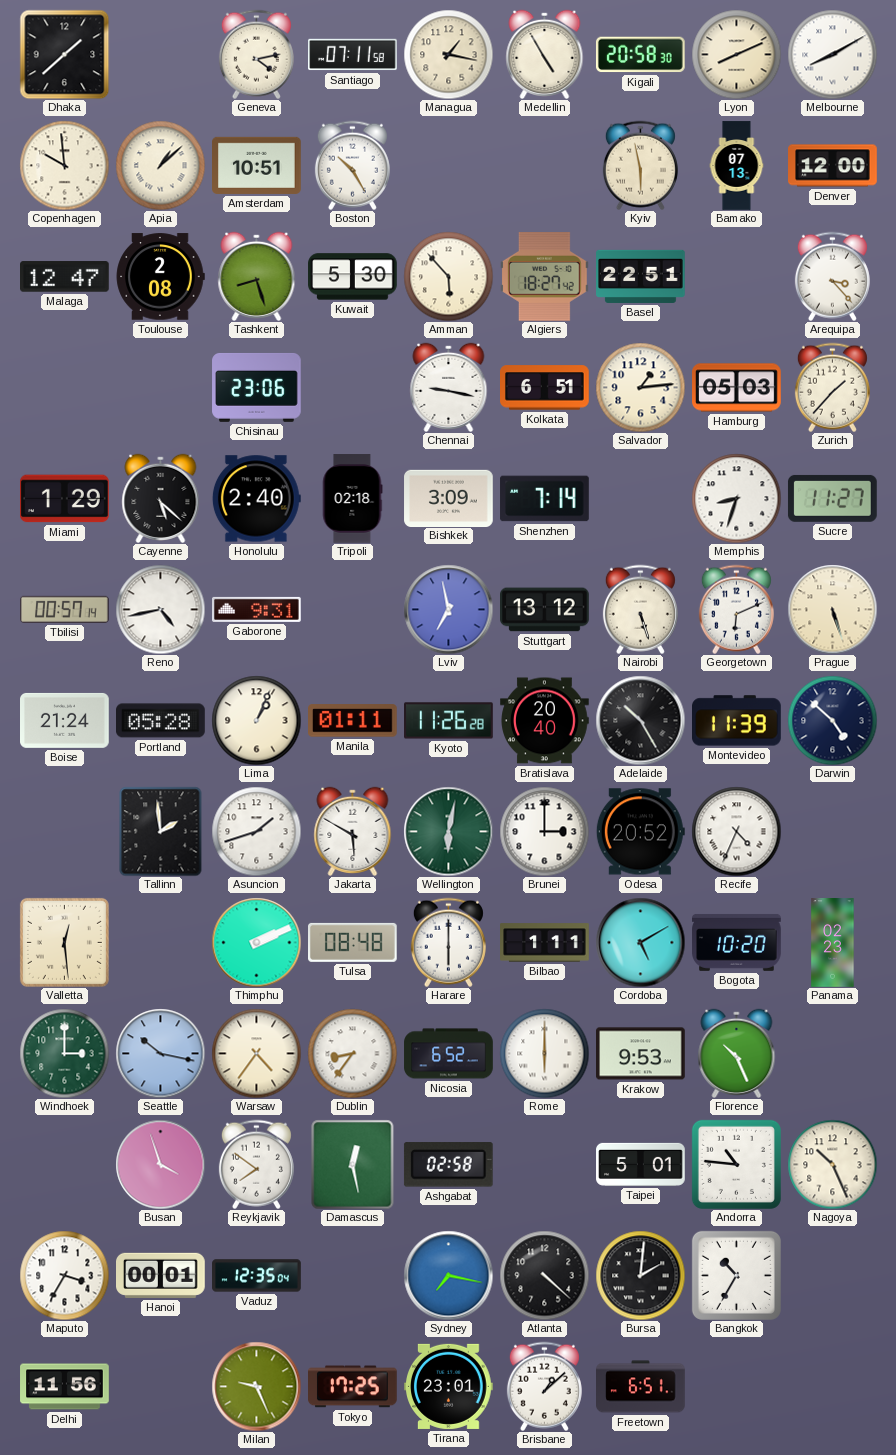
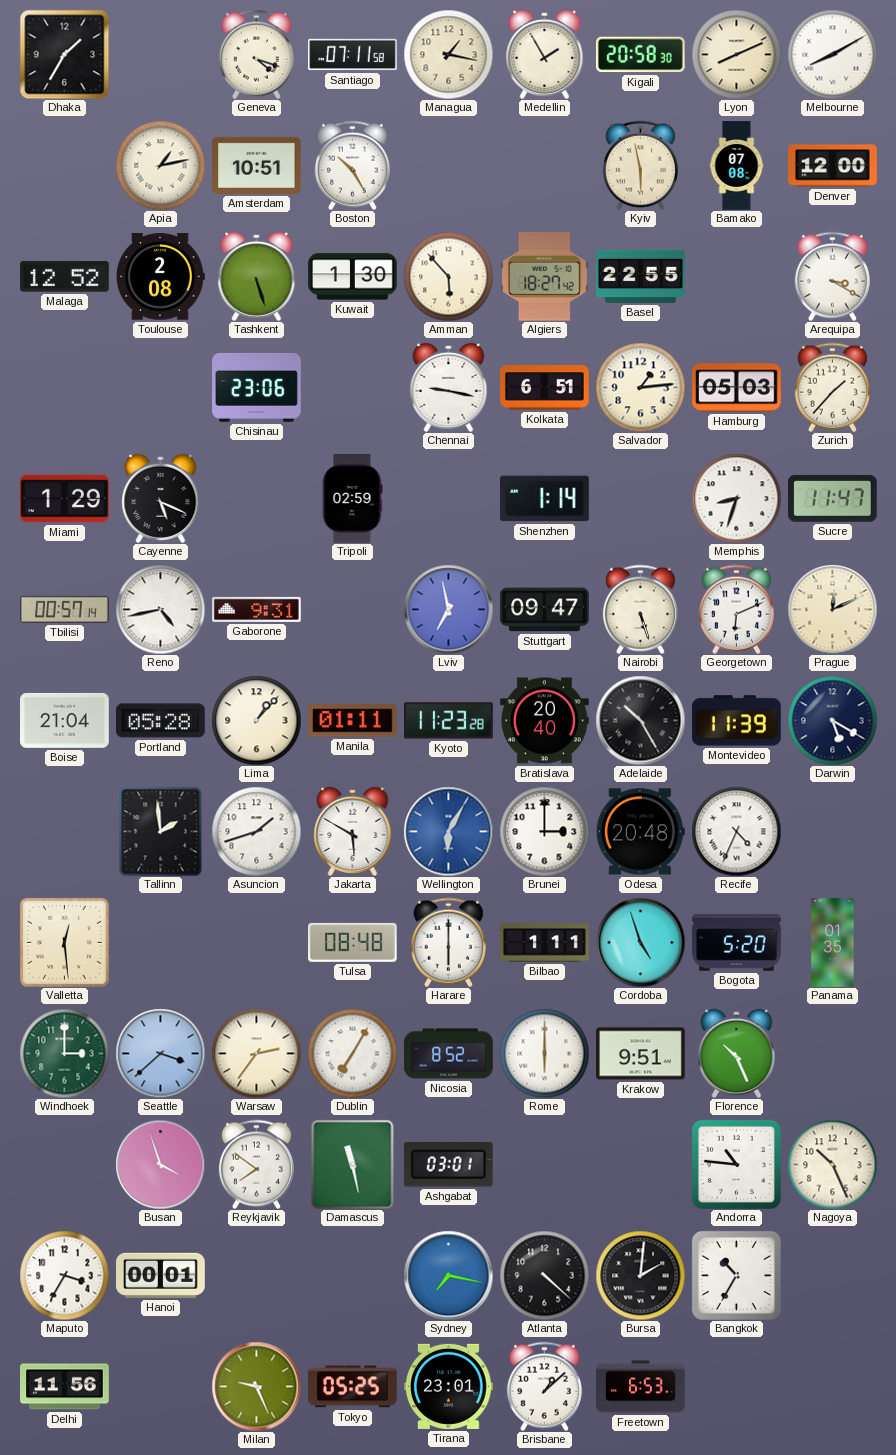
Dhaka: 1:38 -> 1:35 (64, 54)
Geneva: 4:13 -> 4:18 (256, 54)
Medellin: 4:55 -> 1:55 (545, 54)
Copenhagen: 9:59 -> none (64, 165)
Apia: 1:08 -> 1:13 (160, 165)
Bamako: 07:13 -> 07:08 (737, 166)
Malaga: 12:47 -> 12:52 (65, 277)
Tashkent: 8:27 -> 5:27 (257, 276)
Kuwait: 5:30 -> 1:30 (353, 277)
Basel: 22:51 -> 22:55 (641, 276)
Arequipa: 3:23 -> 3:20 (832, 276)
Cayenne: 5:22 -> 5:19 (161, 498)
Honolulu: 2:40 -> none (256, 499)
Tripoli: 02:18 -> 02:59 (352, 499)
Bishkek: 3:09 -> none (449, 498)
Shenzhen: 7:14 -> 1:14 (545, 499)
Sucre: 11:27 -> 11:47 (832, 498)
Stuttgart: 13:12 -> 09:47 (545, 610)
Prague: 5:27 -> 12:11 (832, 609)
Boise: 21:24 -> 21:04 (65, 720)
Lima: 1:04 -> 1:07 (256, 720)
Kyoto: 11:26 -> 11:23 (449, 721)
Darwin: 4:52 -> 5:20 (832, 720)
Wellington: 6:02 -> 6:05 (448, 831)
Wellington dial: green -> blue (448, 831)
Odesa: 20:52 -> 20:48 (640, 832)
Thimphu: 2:11 -> none (256, 942)
Cordoba: 5:10 -> 4:57 (640, 942)
Bogota: 10:20 -> 5:20 (737, 942)
Panama: 02:23 -> 01:35 (833, 943)
Seattle: 10:17 -> 3:38 (160, 1053)
Warsaw: 4:36 -> 2:36 (256, 1053)
Dublin: 8:36 -> 7:05 (352, 1053)
Nicosia: 6:52 -> 8:52 (449, 1054)
Krakow: 9:53 -> 9:51 (641, 1054)
Damascus: 12:28 -> 11:28 (353, 1164)
Ashgabat: 02:58 -> 03:01 (448, 1165)
Taipei: 5:01 -> none (641, 1164)
Vaduz: 12:35 -> none (257, 1276)
Tokyo: 17:25 -> 05:25 (353, 1387)
Freetown: 6:51 -> 6:53 (641, 1387)
